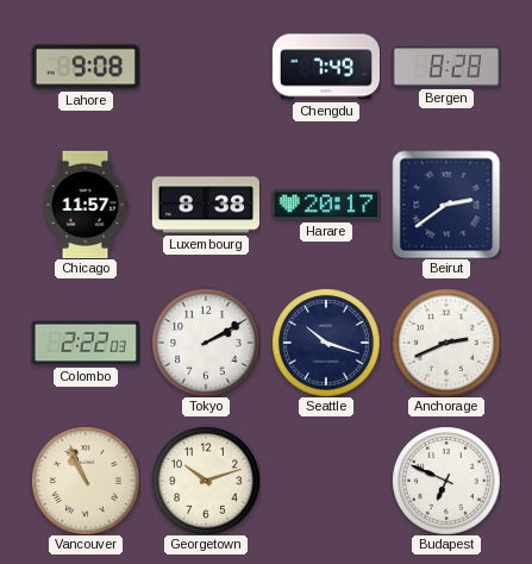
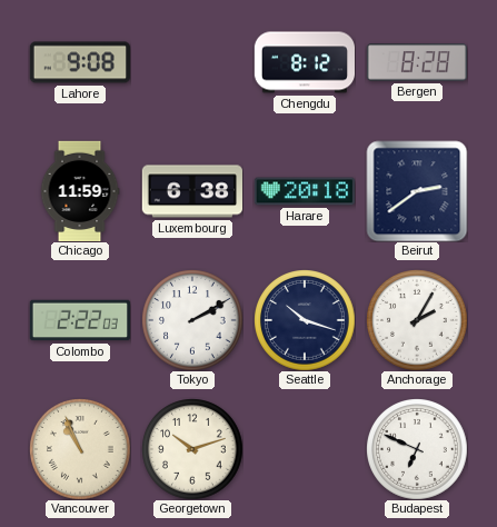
Chengdu: 7:49 -> 8:12 (304, 62)
Chicago: 11:57 -> 11:59 (80, 190)
Luxembourg: 8:38 -> 6:38 (191, 191)
Harare: 20:17 -> 20:18 (305, 191)
Anchorage: 2:41 -> 2:05 (417, 320)
